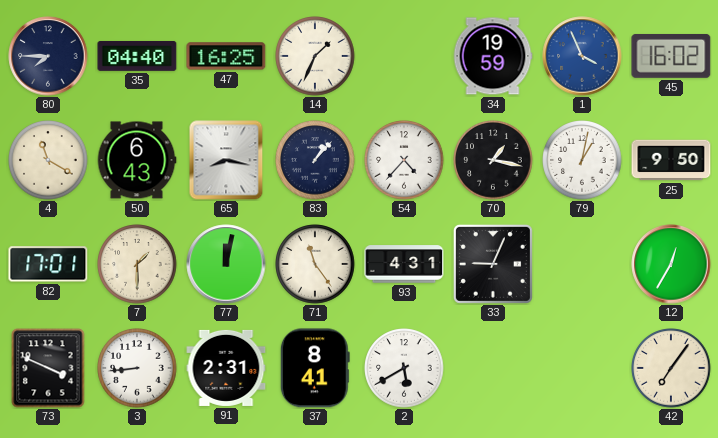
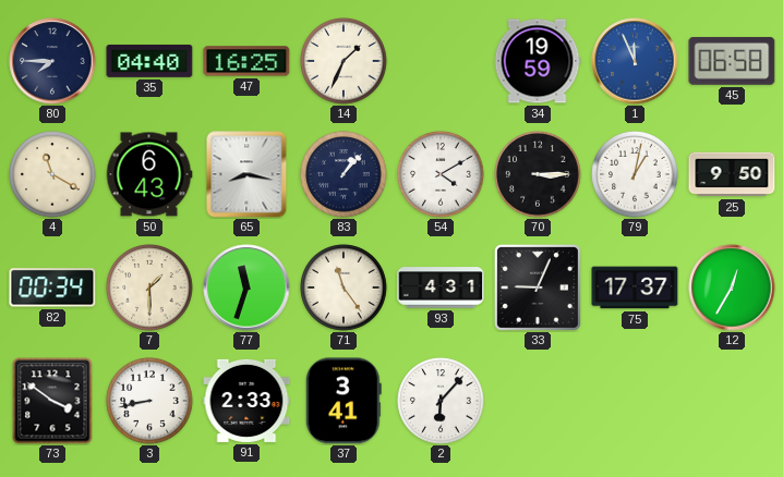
1: 3:56 -> 11:56 (635, 61)
45: 16:02 -> 06:58 (732, 61)
54: 4:37 -> 4:10 (441, 174)
70: 1:17 -> 3:15 (538, 174)
82: 17:01 -> 00:34 (52, 288)
77: 12:02 -> 11:33 (246, 288)
75: none -> 17:37 (635, 288)
73: 3:49 -> 3:51 (52, 401)
3: 8:44 -> 8:43 (149, 401)
91: 2:31 -> 2:33 (246, 401)
37: 8:41 -> 3:41 (344, 401)
2: 5:40 -> 6:07 (441, 401)
42: 7:06 -> none (671, 368)
